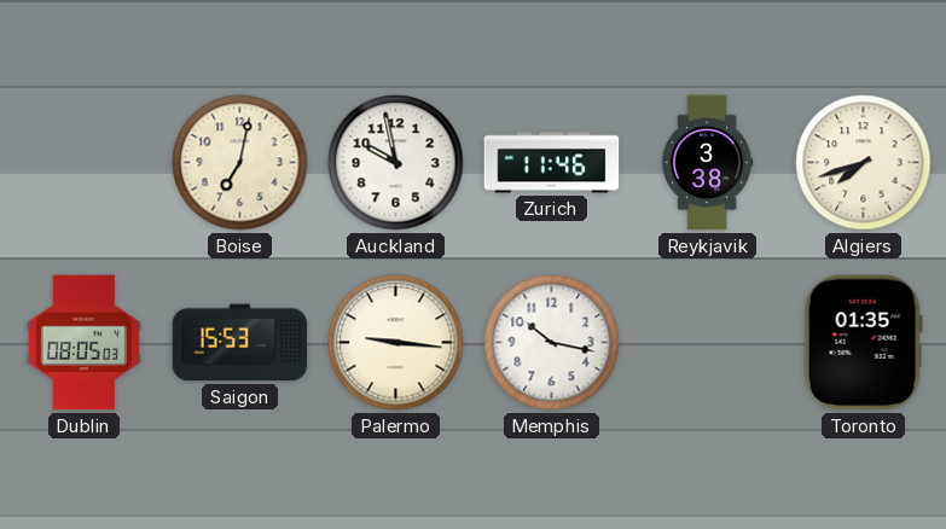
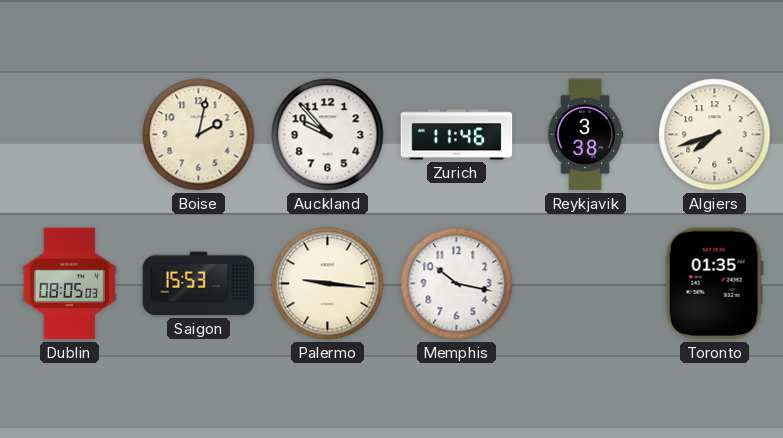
Boise: 7:02 -> 2:02 (199, 135)
Auckland: 9:58 -> 9:53 (328, 135)
